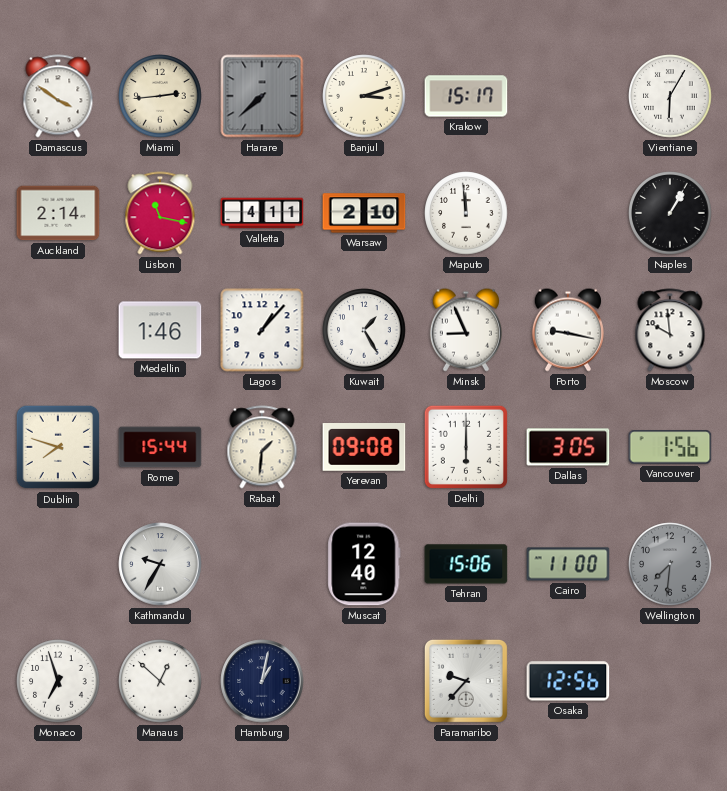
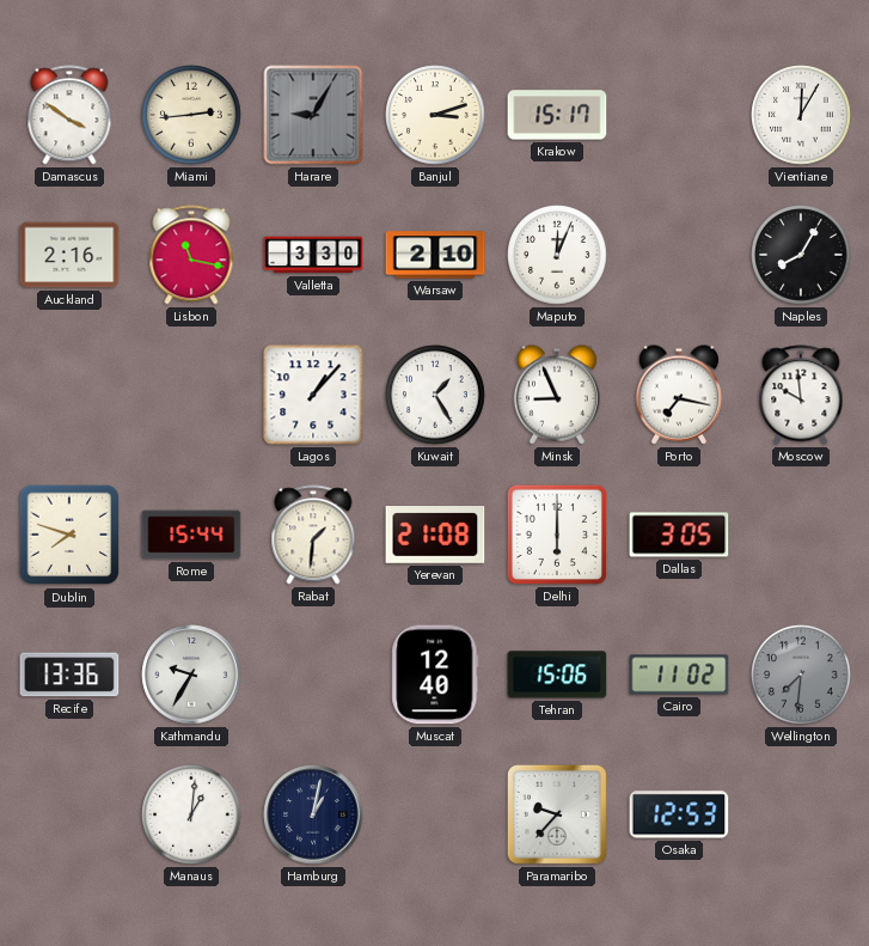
Harare: 7:38 -> 9:05 (313, 115)
Vientiane: 6:05 -> 12:05 (801, 115)
Auckland: 2:14 -> 2:16 (69, 255)
Valletta: 4:11 -> 3:30 (313, 255)
Maputo: 11:59 -> 12:04 (557, 255)
Naples: 1:05 -> 8:05 (801, 255)
Medellin: 1:46 -> none (160, 330)
Porto: 9:17 -> 7:17 (679, 395)
Yerevan: 09:08 -> 21:08 (435, 536)
Vancouver: 1:56 -> none (670, 447)
Recife: none -> 13:36 (69, 675)
Cairo: 11:00 -> 11:02 (679, 675)
Monaco: 6:57 -> none (58, 681)
Manaus: 12:52 -> 1:01 (191, 814)
Osaka: 12:56 -> 12:53 (679, 814)
